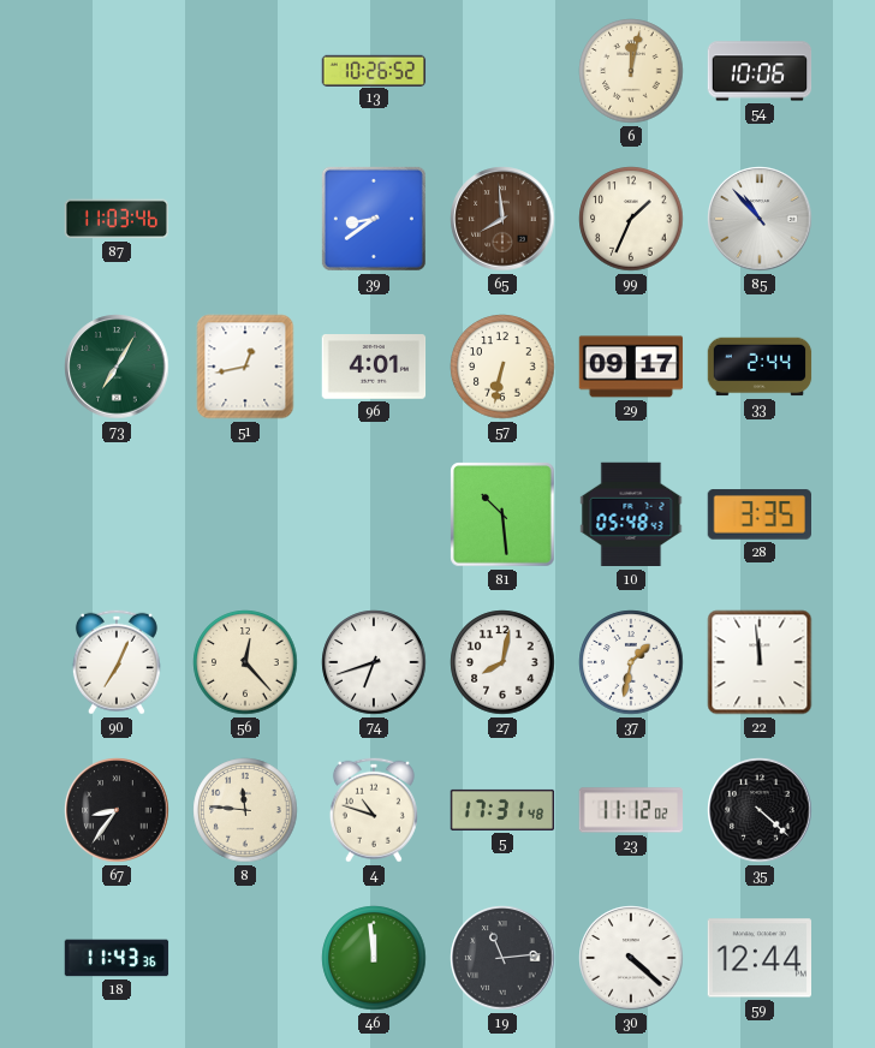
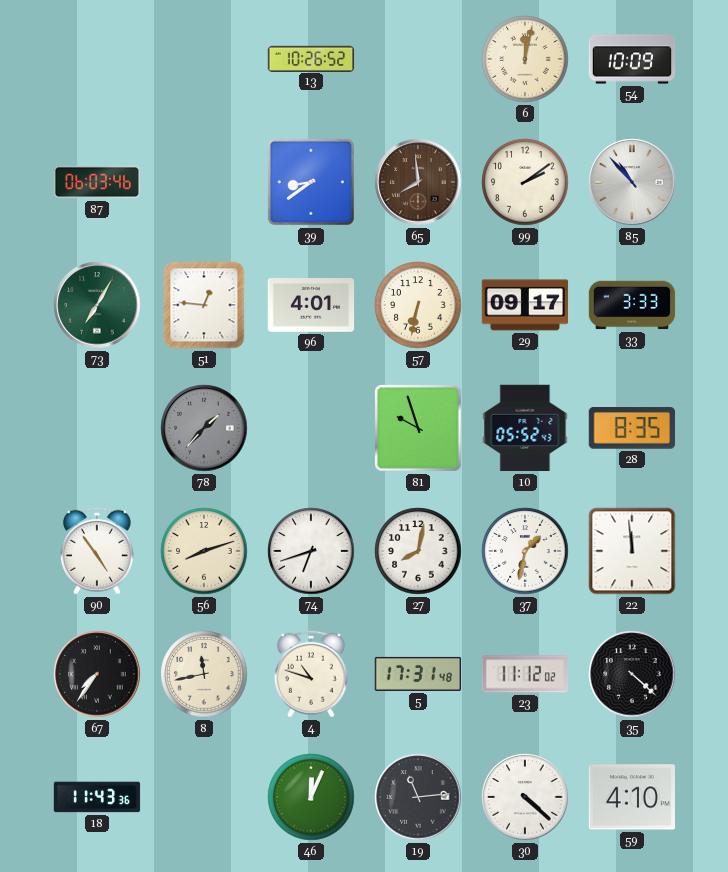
54: 10:06 -> 10:09 (632, 59)
87: 11:03 -> 06:03 (97, 182)
99: 1:34 -> 2:09 (525, 182)
51: 12:43 -> 12:46 (204, 305)
33: 2:44 -> 3:33 (632, 305)
78: none -> 1:37 (204, 428)
81: 10:29 -> 9:57 (418, 428)
10: 05:48 -> 05:52 (525, 428)
28: 3:35 -> 8:35 (631, 428)
90: 7:04 -> 4:54 (97, 551)
56: 12:23 -> 8:12 (204, 551)
67: 8:36 -> 7:36 (97, 674)
8: 11:46 -> 11:43 (204, 674)
46: 11:59 -> 12:04 (311, 797)
59: 12:44 -> 4:10 (632, 797)
